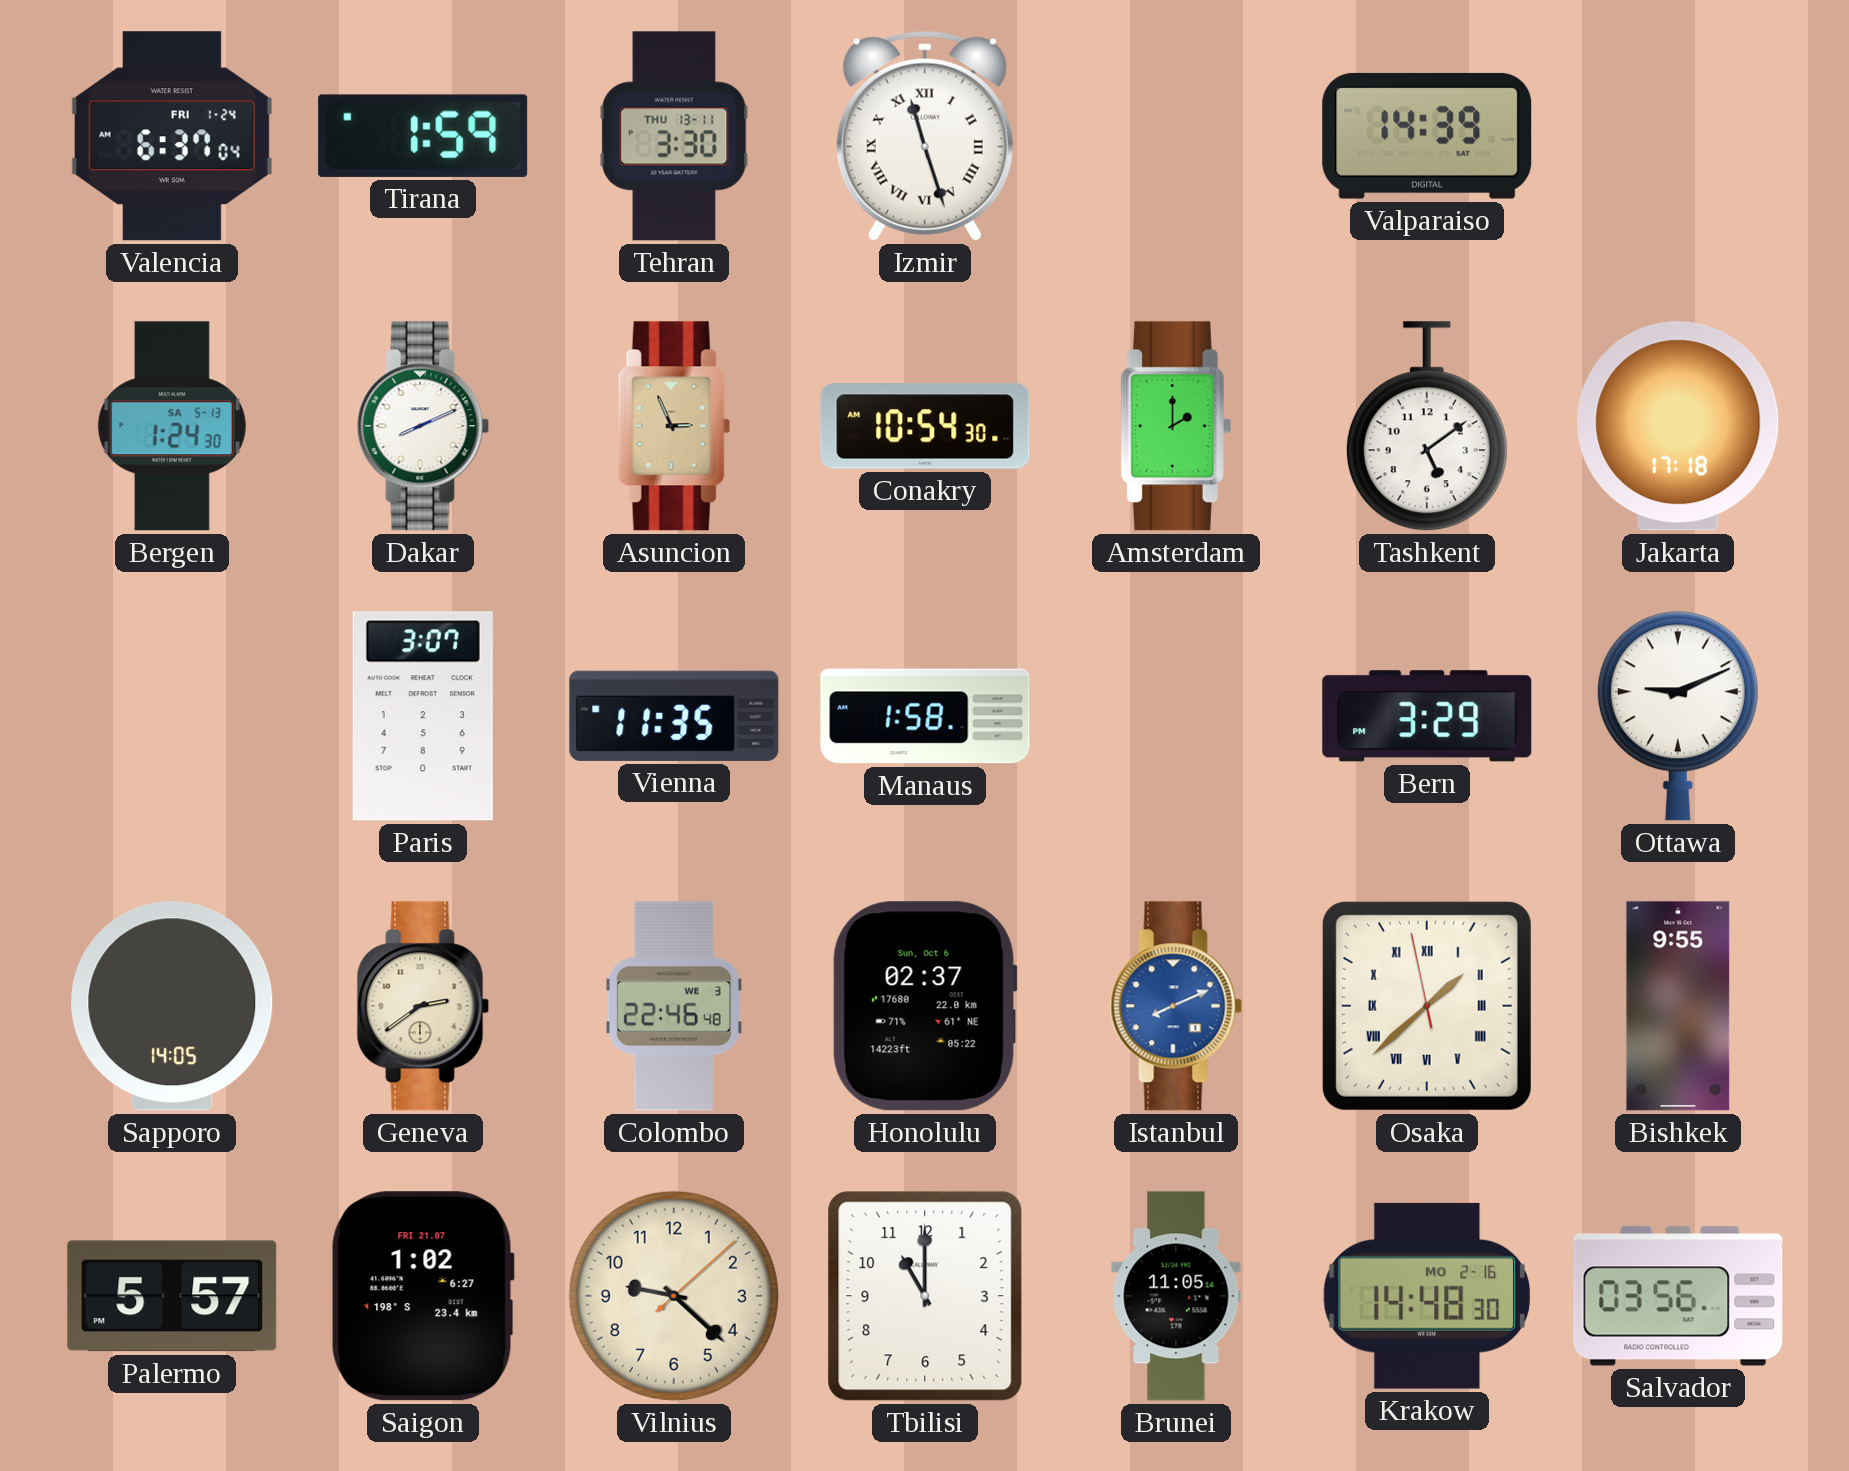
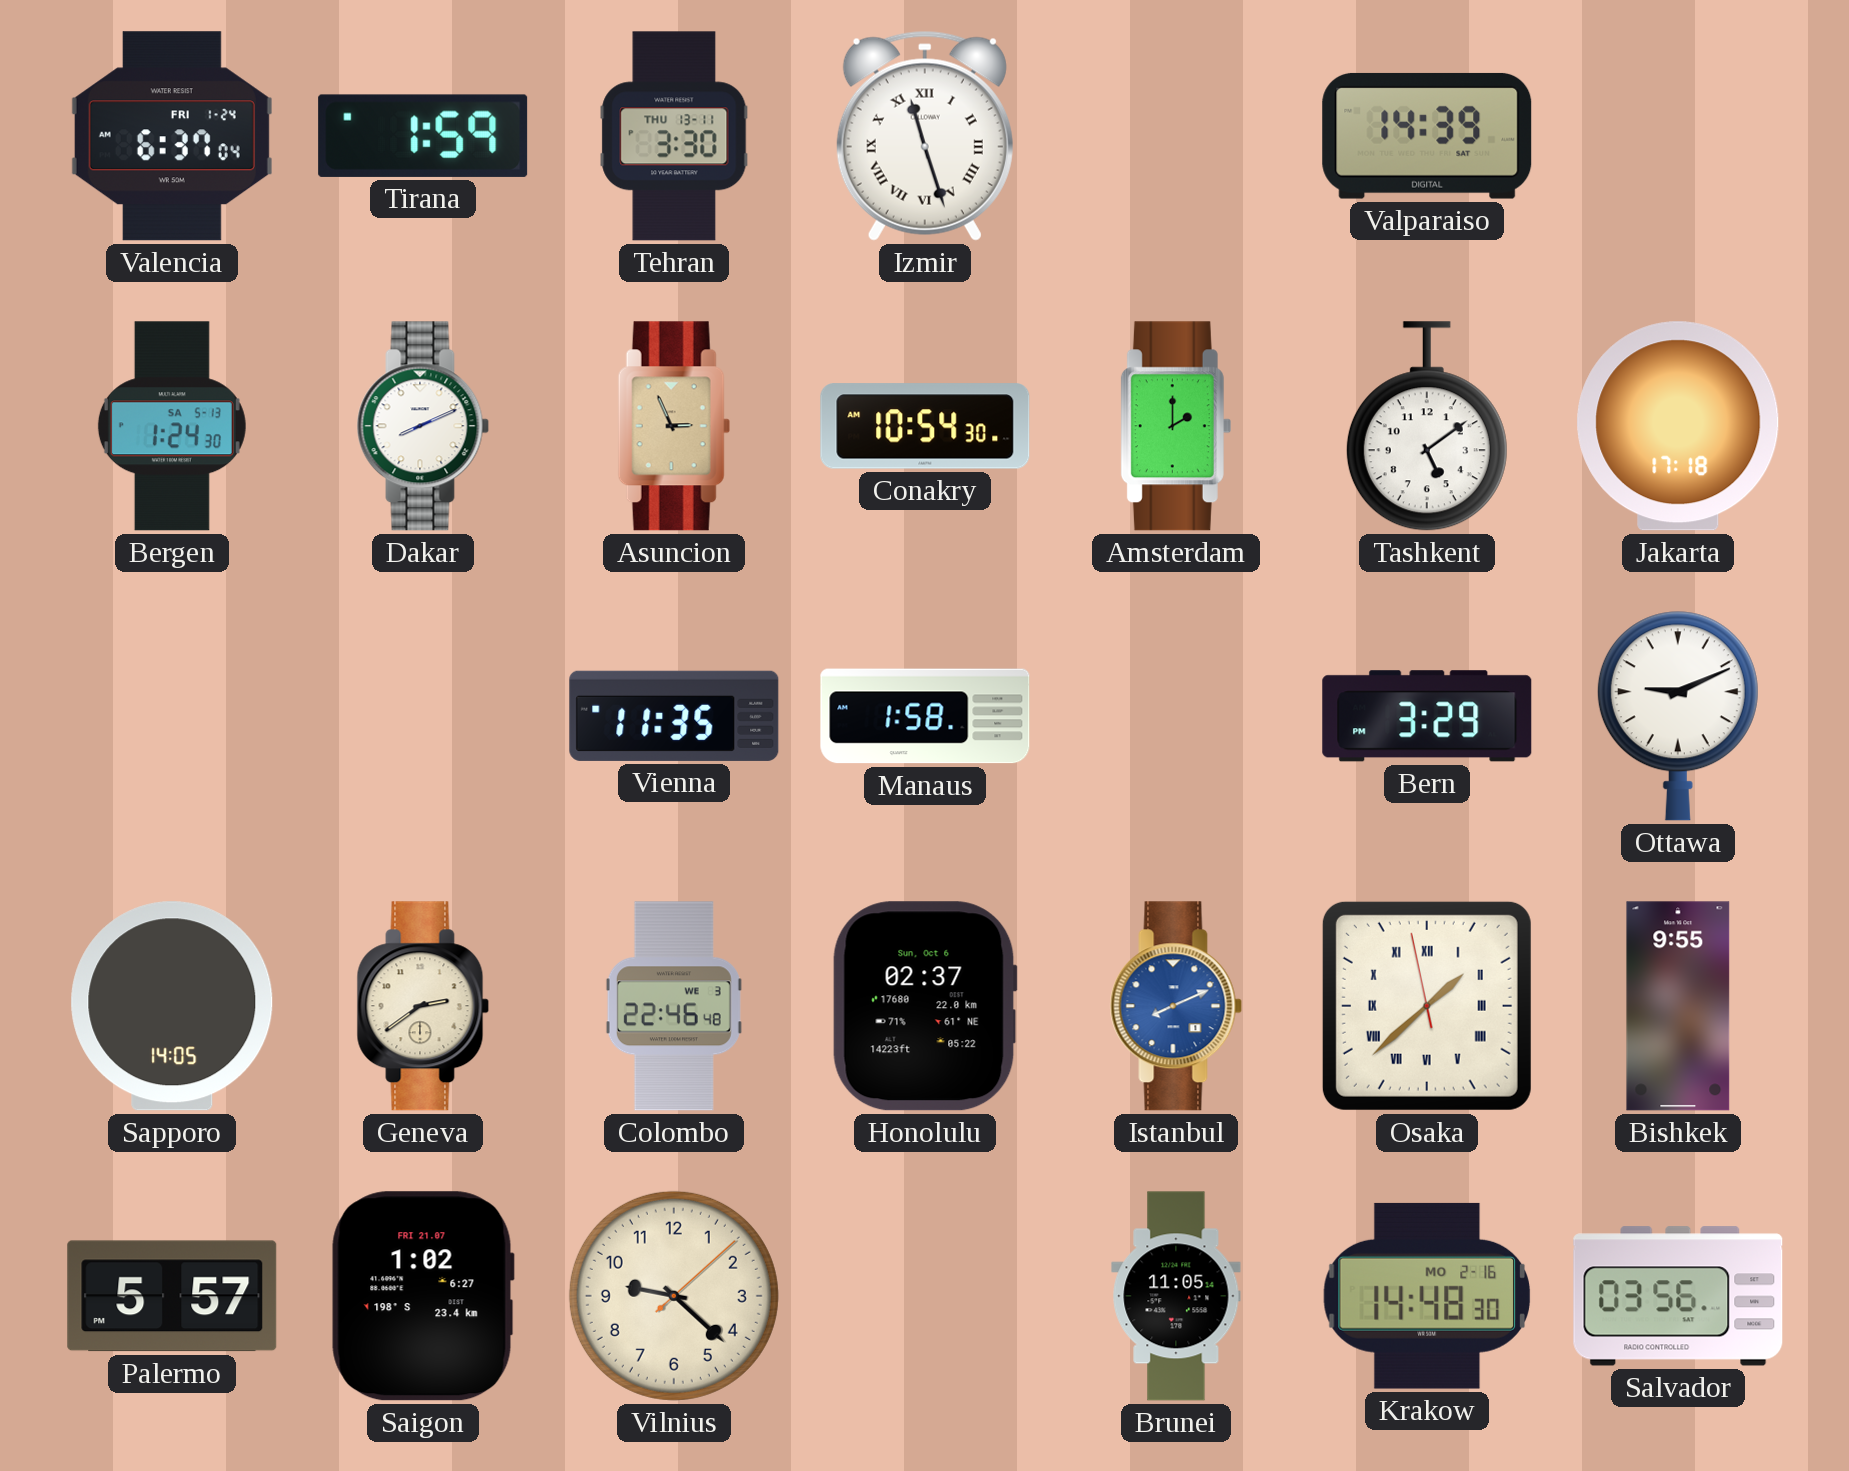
Paris: 3:07 -> none (423, 716)
Tbilisi: 11:00 -> none (925, 1296)
